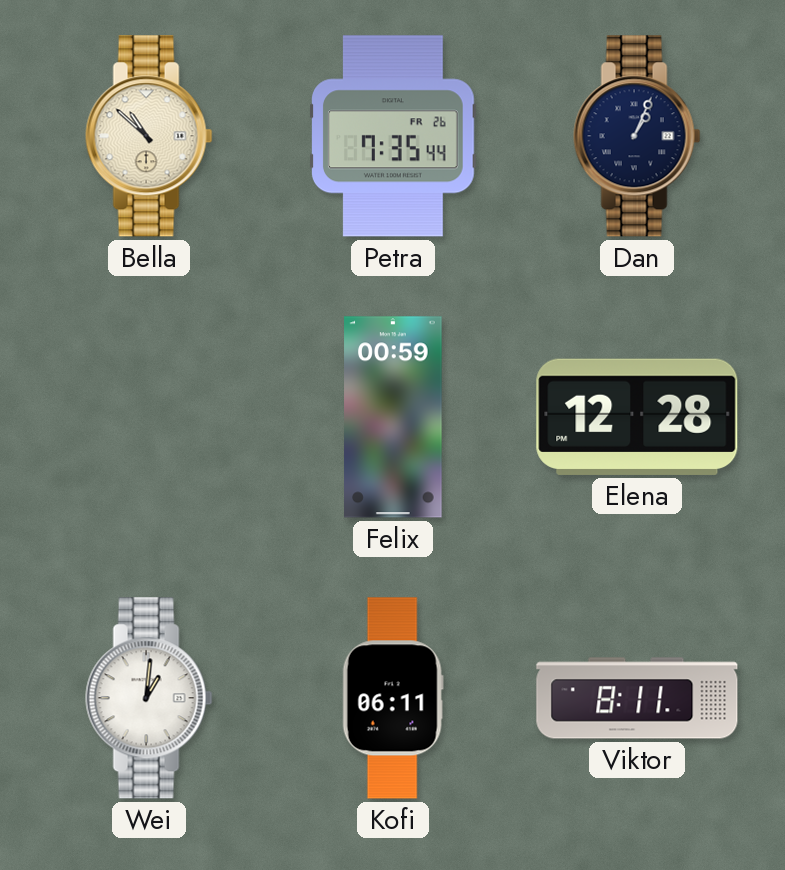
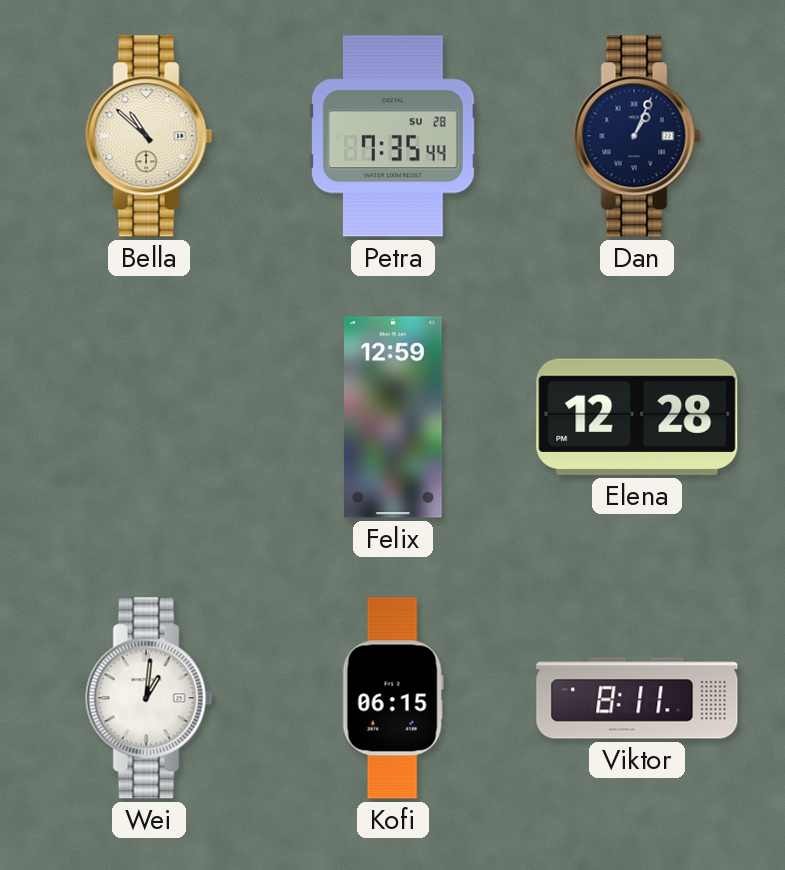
Petra date: FR 26 -> SU 28 (394, 136)
Felix: 00:59 -> 12:59 (393, 417)
Kofi: 06:11 -> 06:15 (393, 698)
